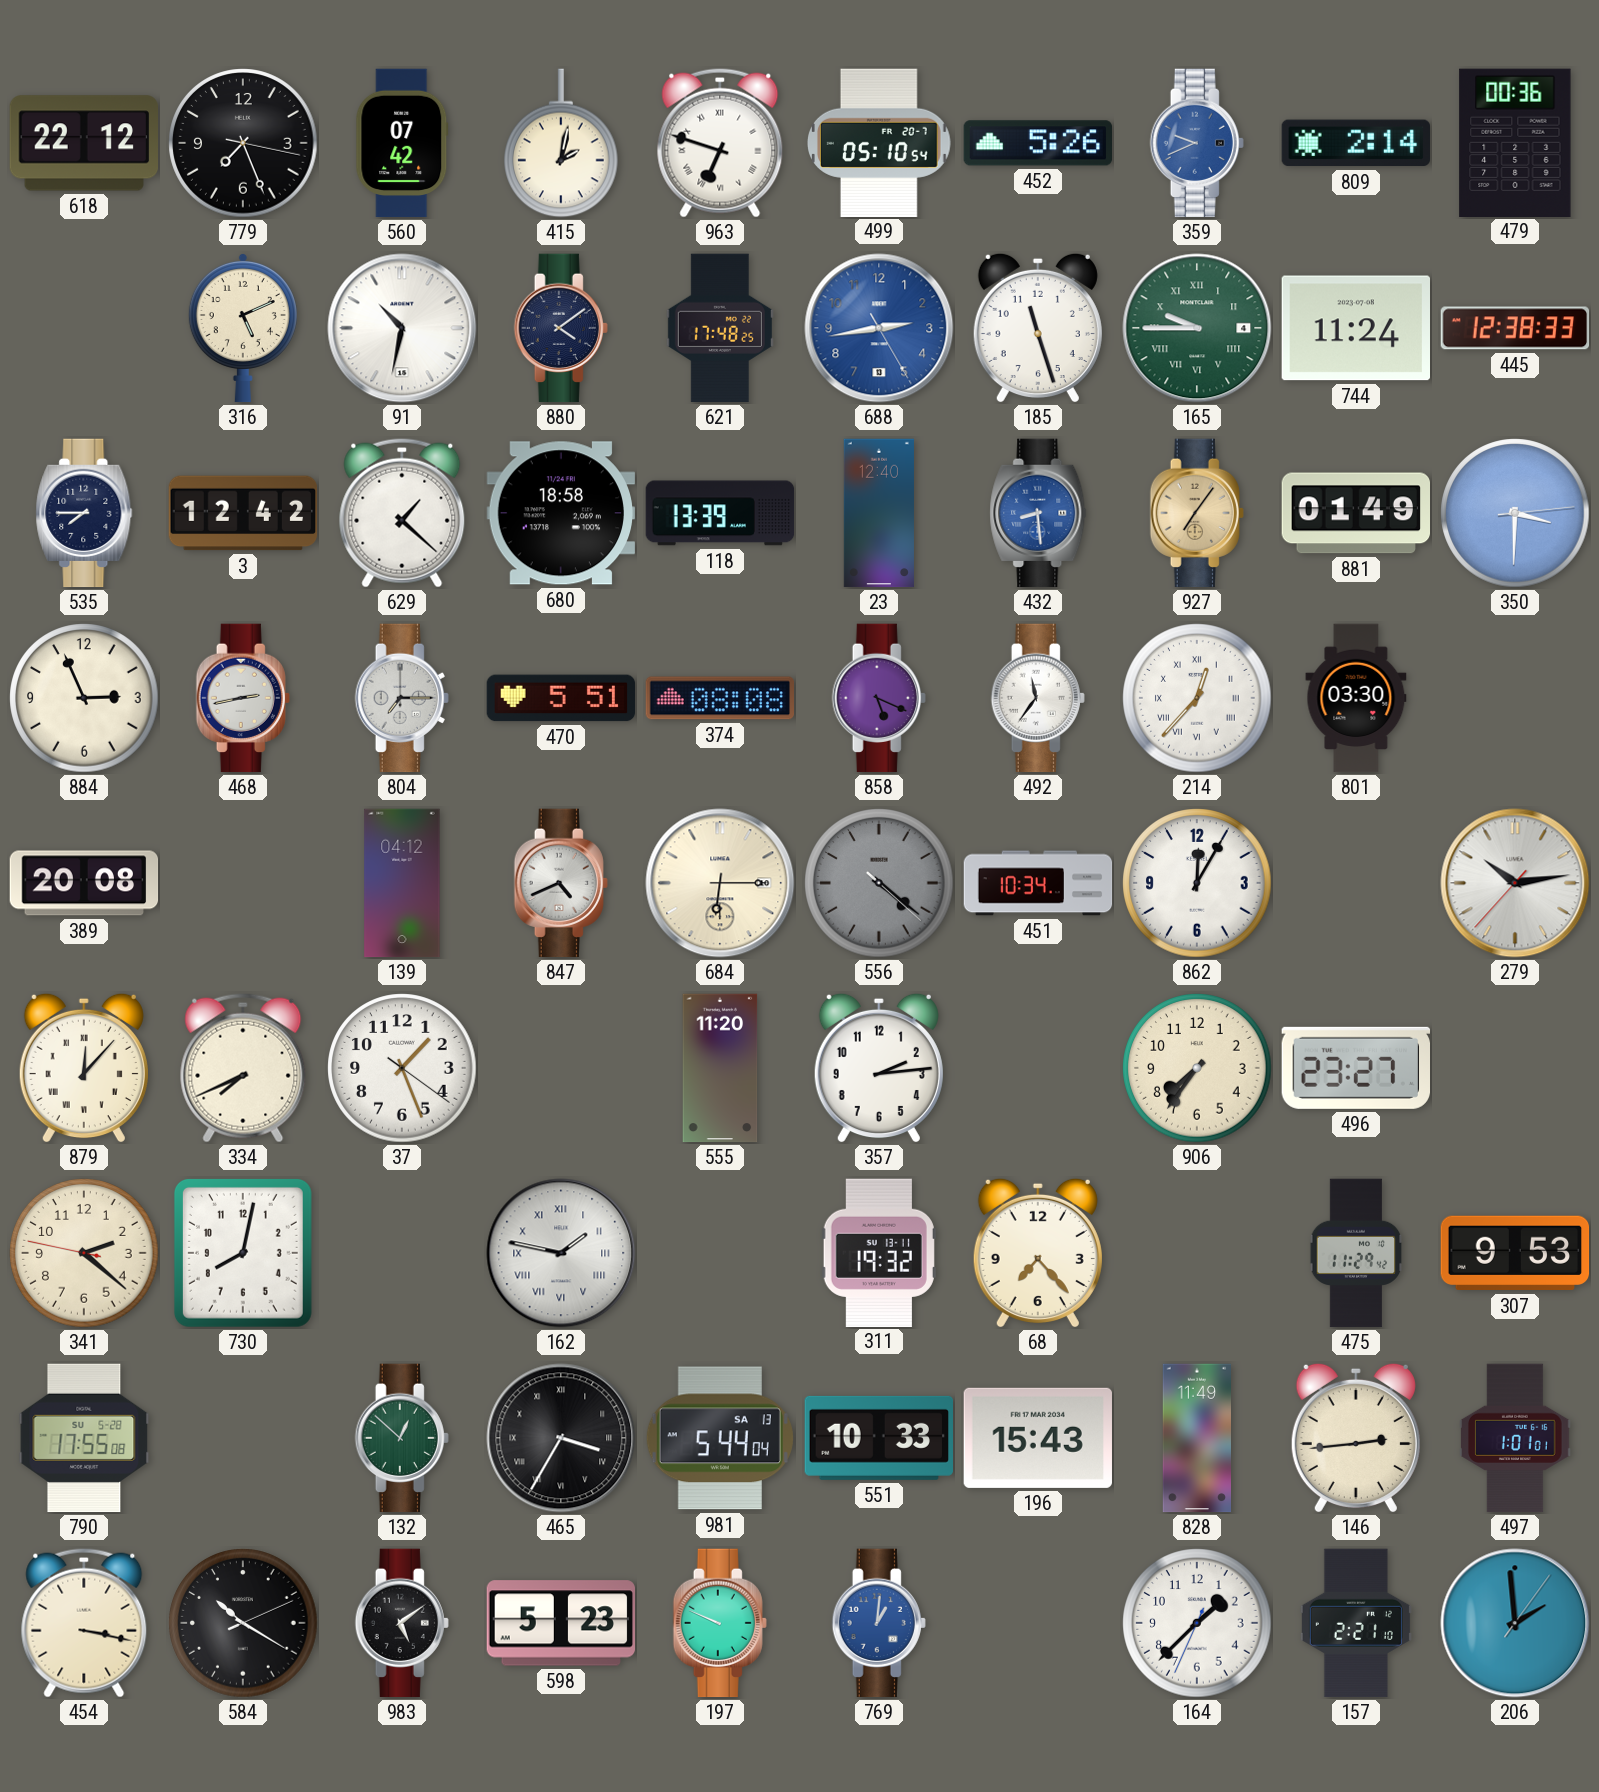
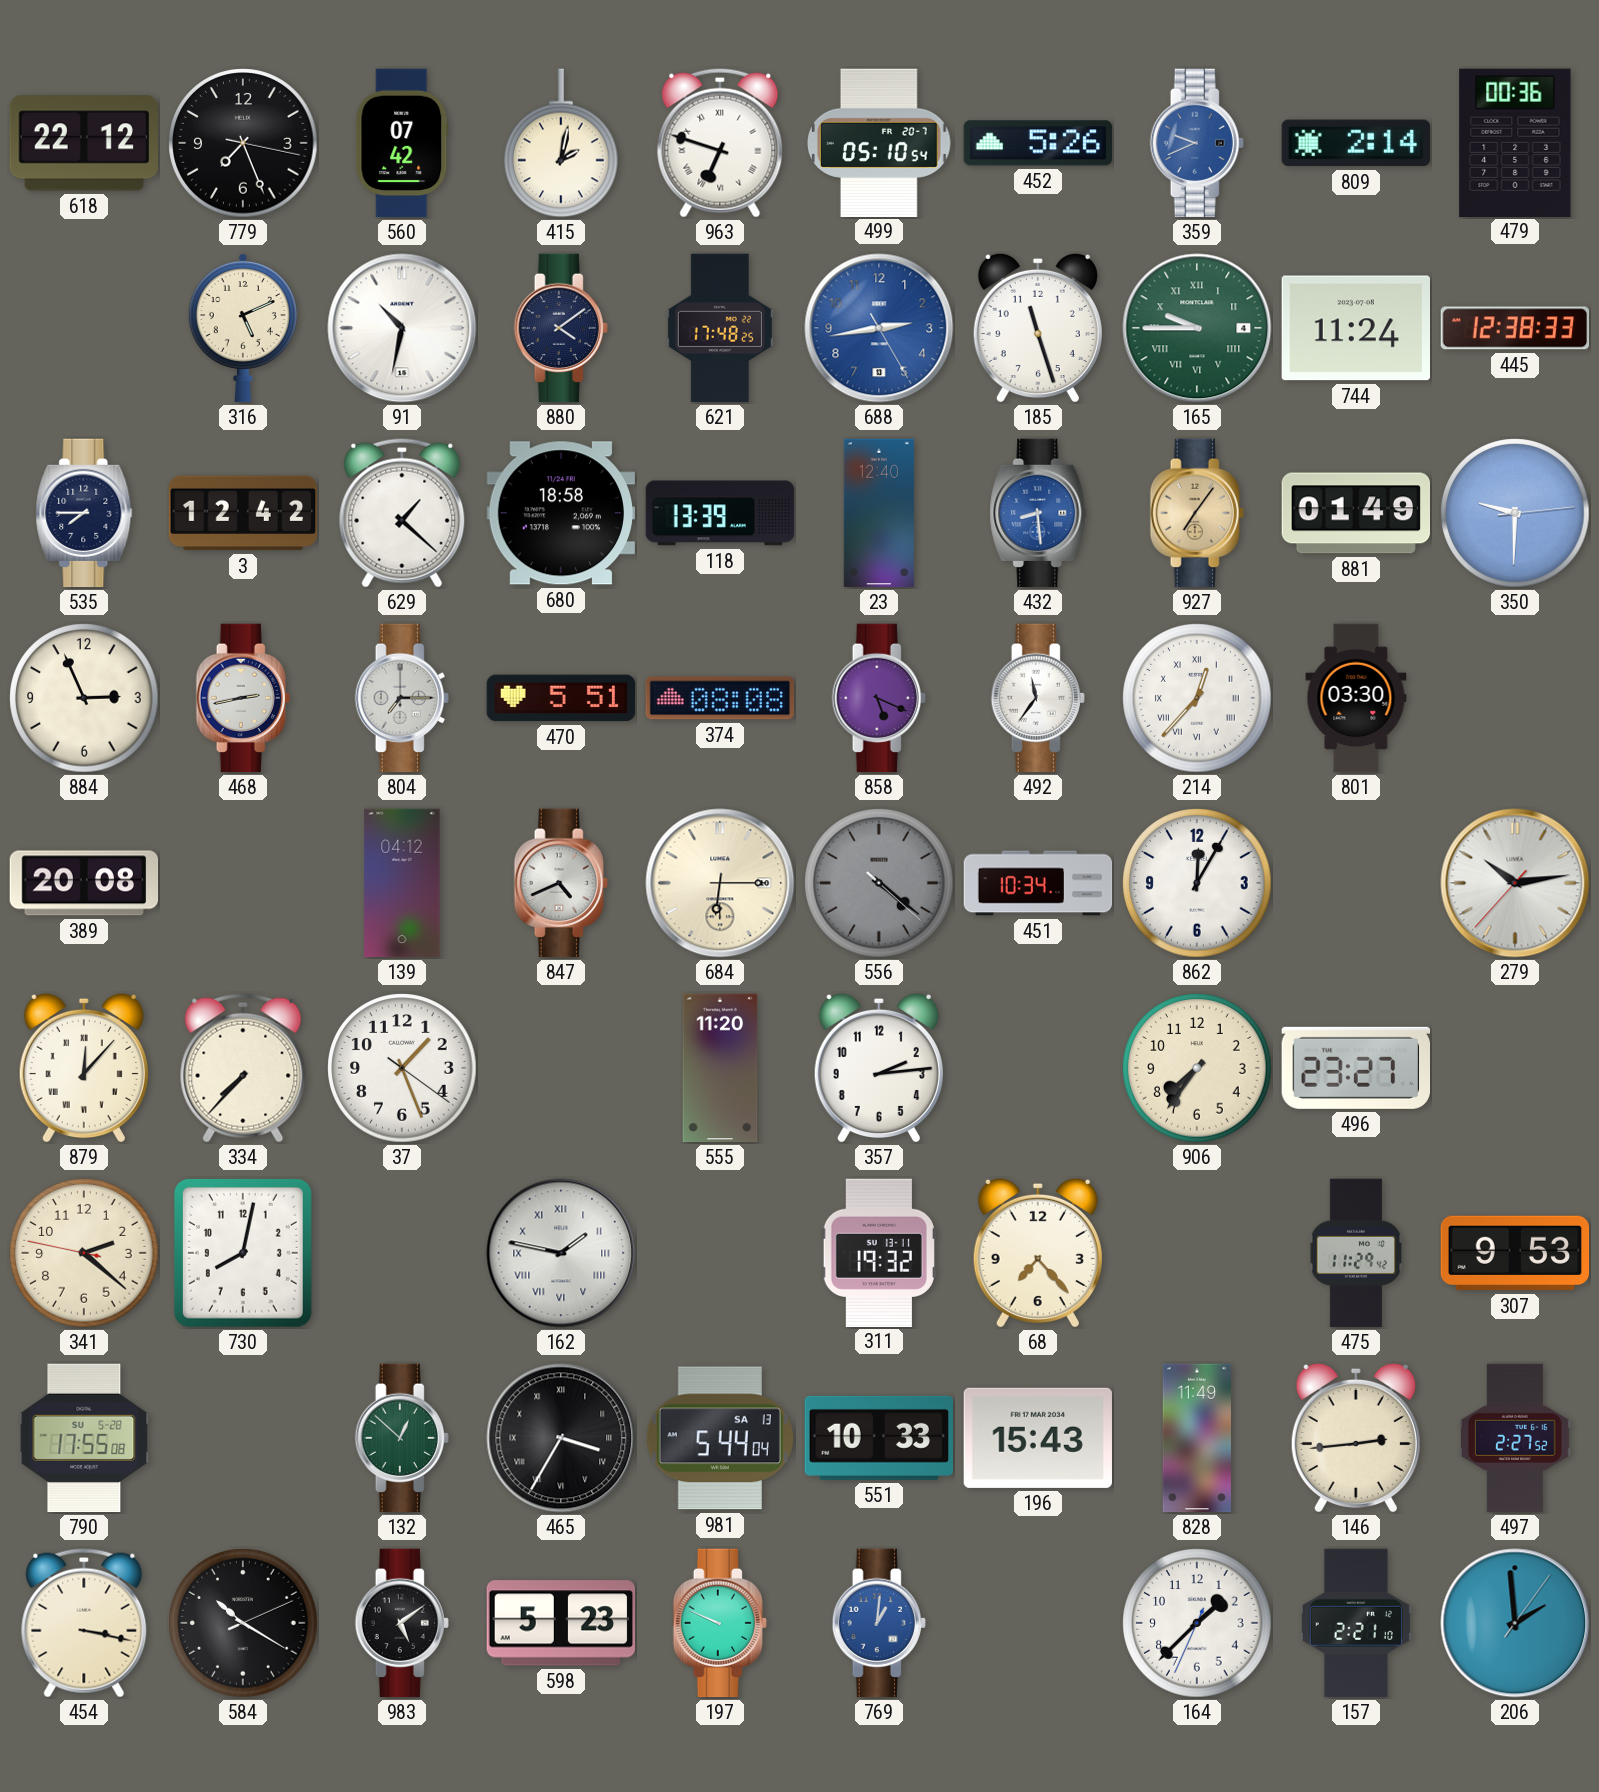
350: 3:30 -> 9:30 (1515, 513)
334: 7:41 -> 7:37 (243, 1068)
497: 1:01 -> 2:27 (1515, 1438)
